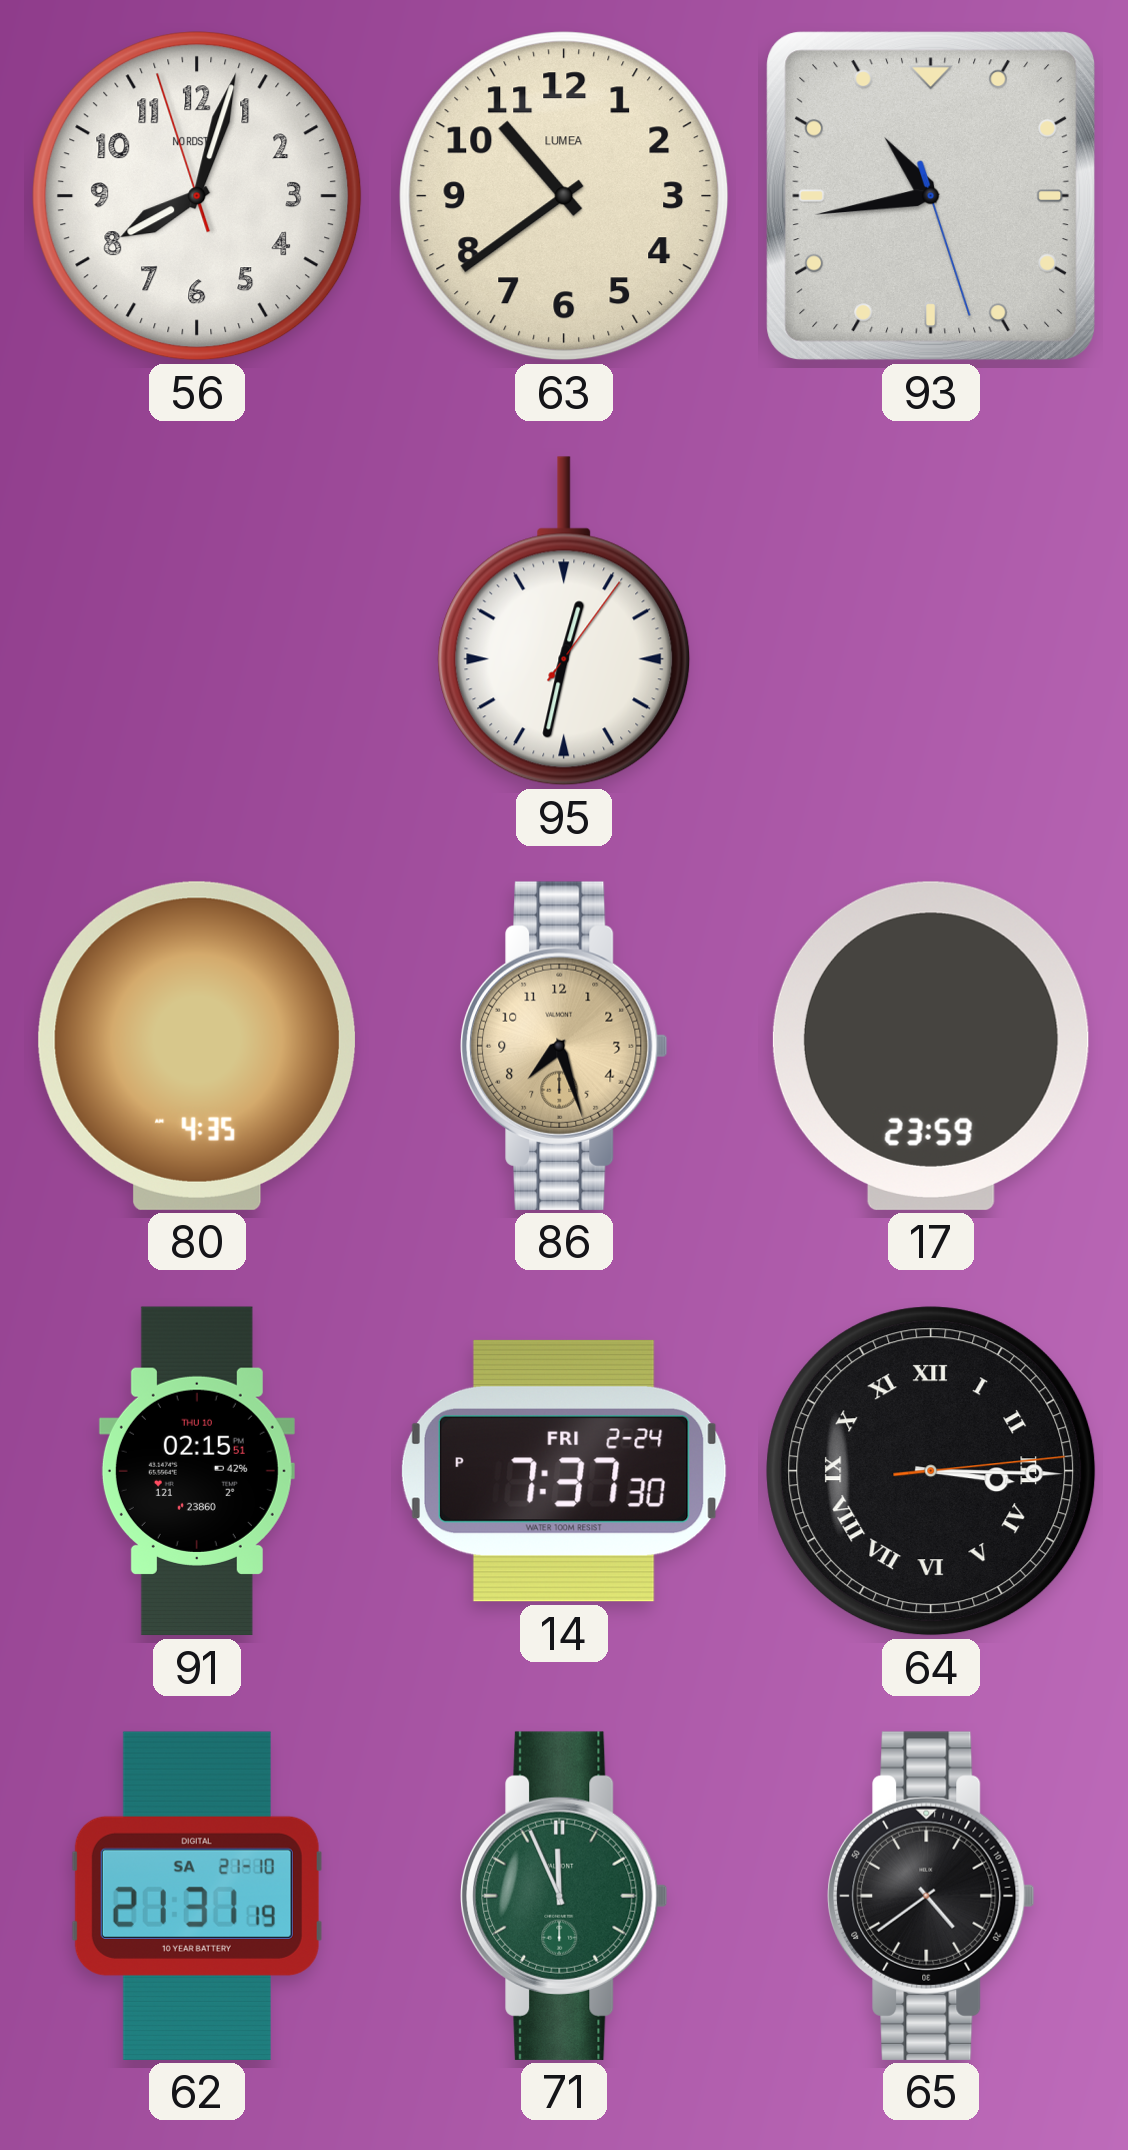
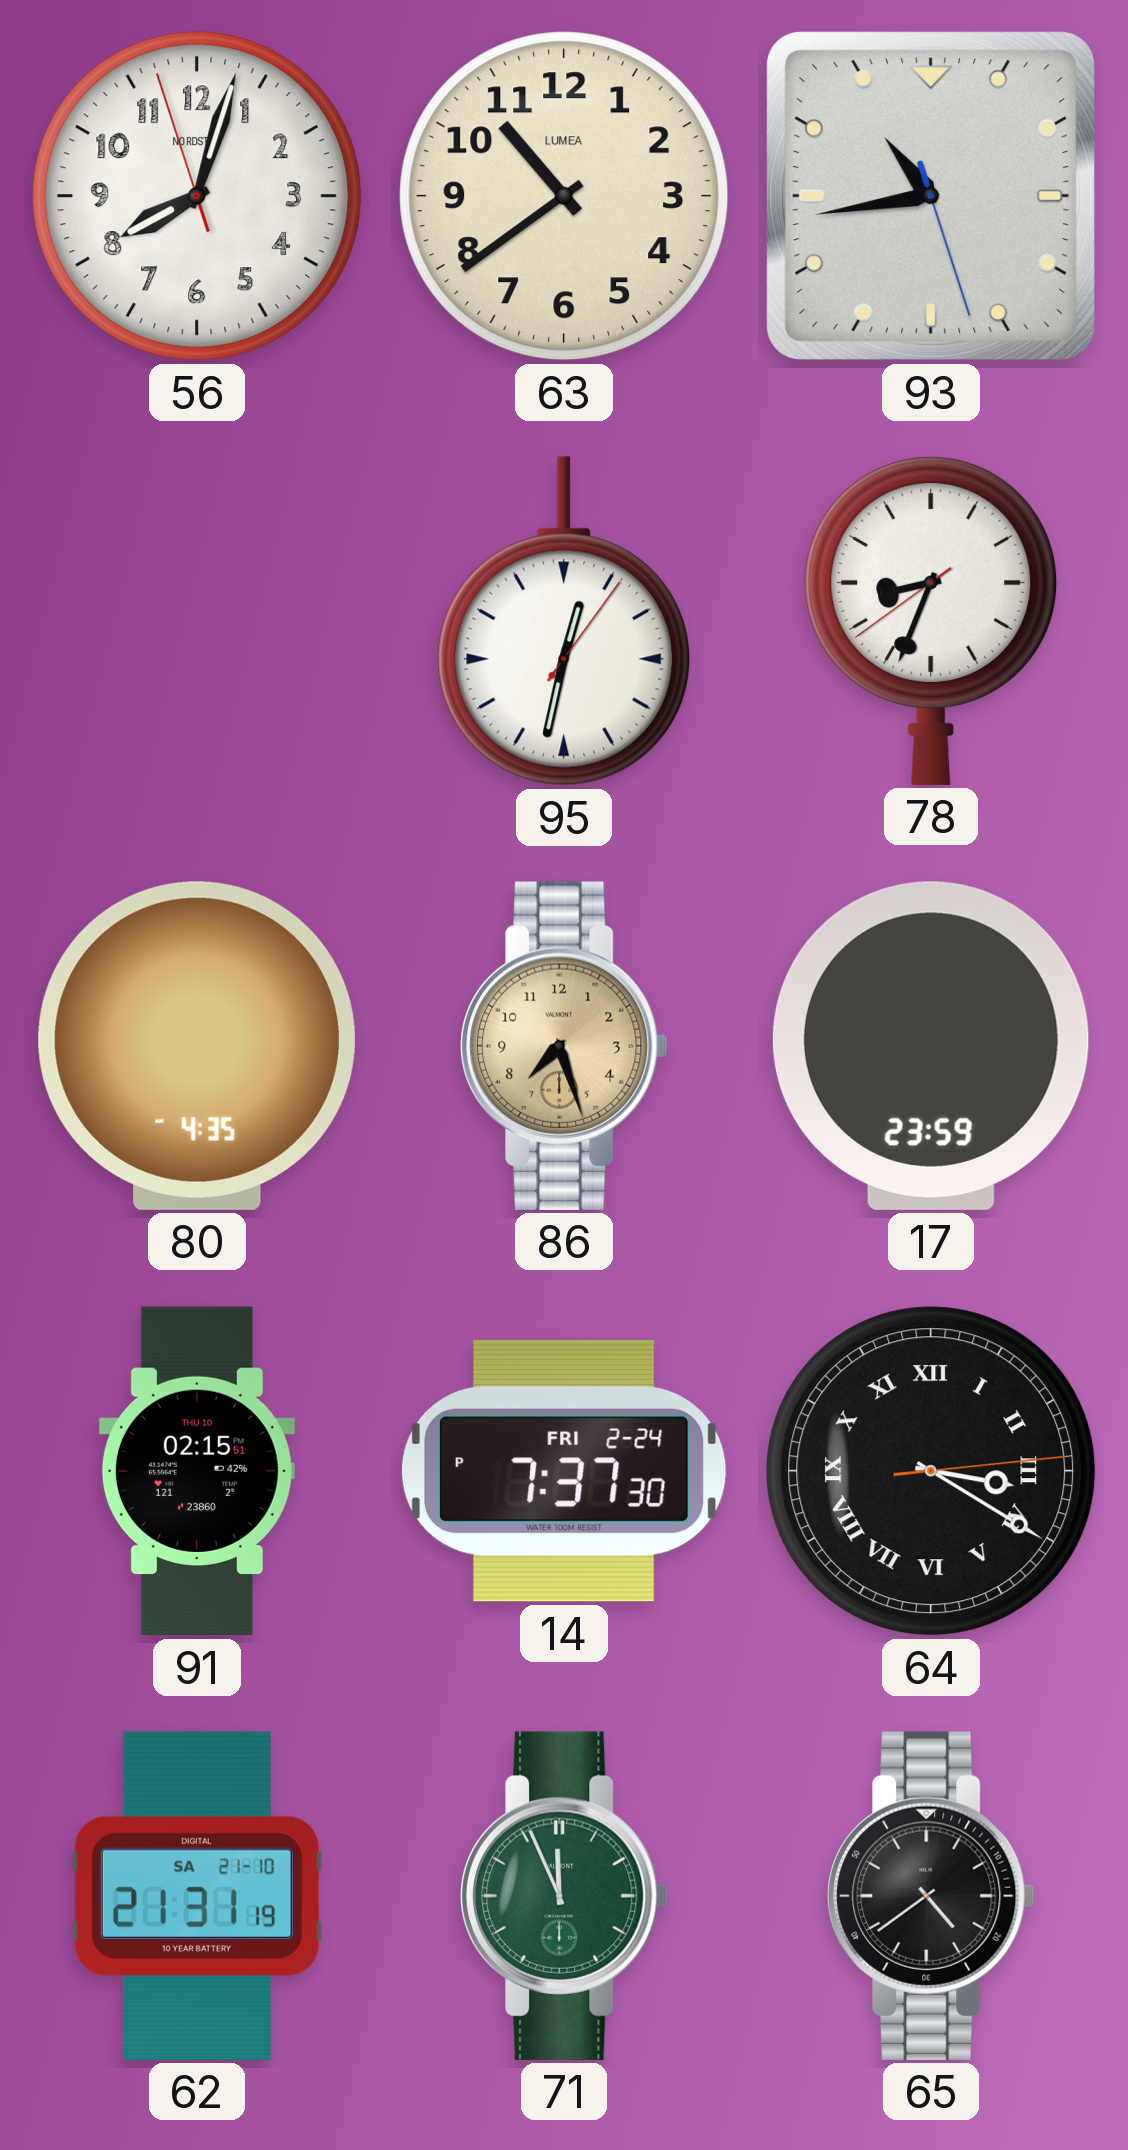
78: none -> 8:33 (931, 620)
64: 3:15 -> 3:20 (931, 1471)
